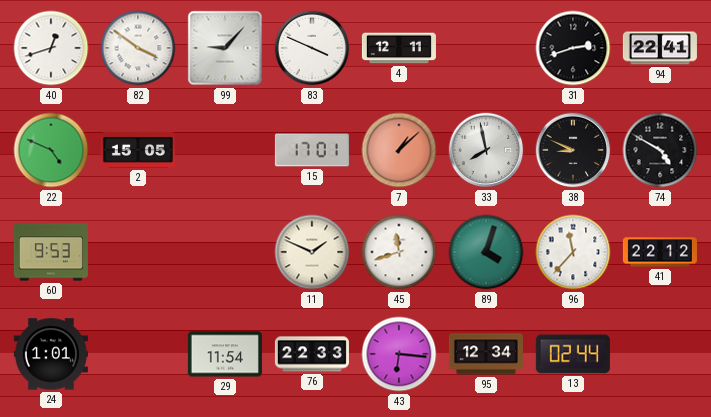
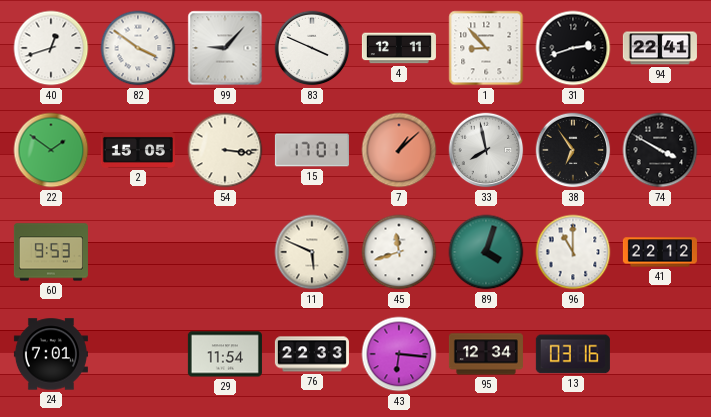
1: none -> 8:53 (486, 48)
22: 4:49 -> 1:51 (51, 150)
54: none -> 3:16 (225, 150)
38: 8:49 -> 6:54 (573, 150)
74: 4:50 -> 3:50 (660, 150)
11: 1:49 -> 5:49 (312, 252)
96: 11:37 -> 11:00 (573, 252)
24: 1:01 -> 7:01 (51, 354)
13: 02:44 -> 03:16 (573, 354)
